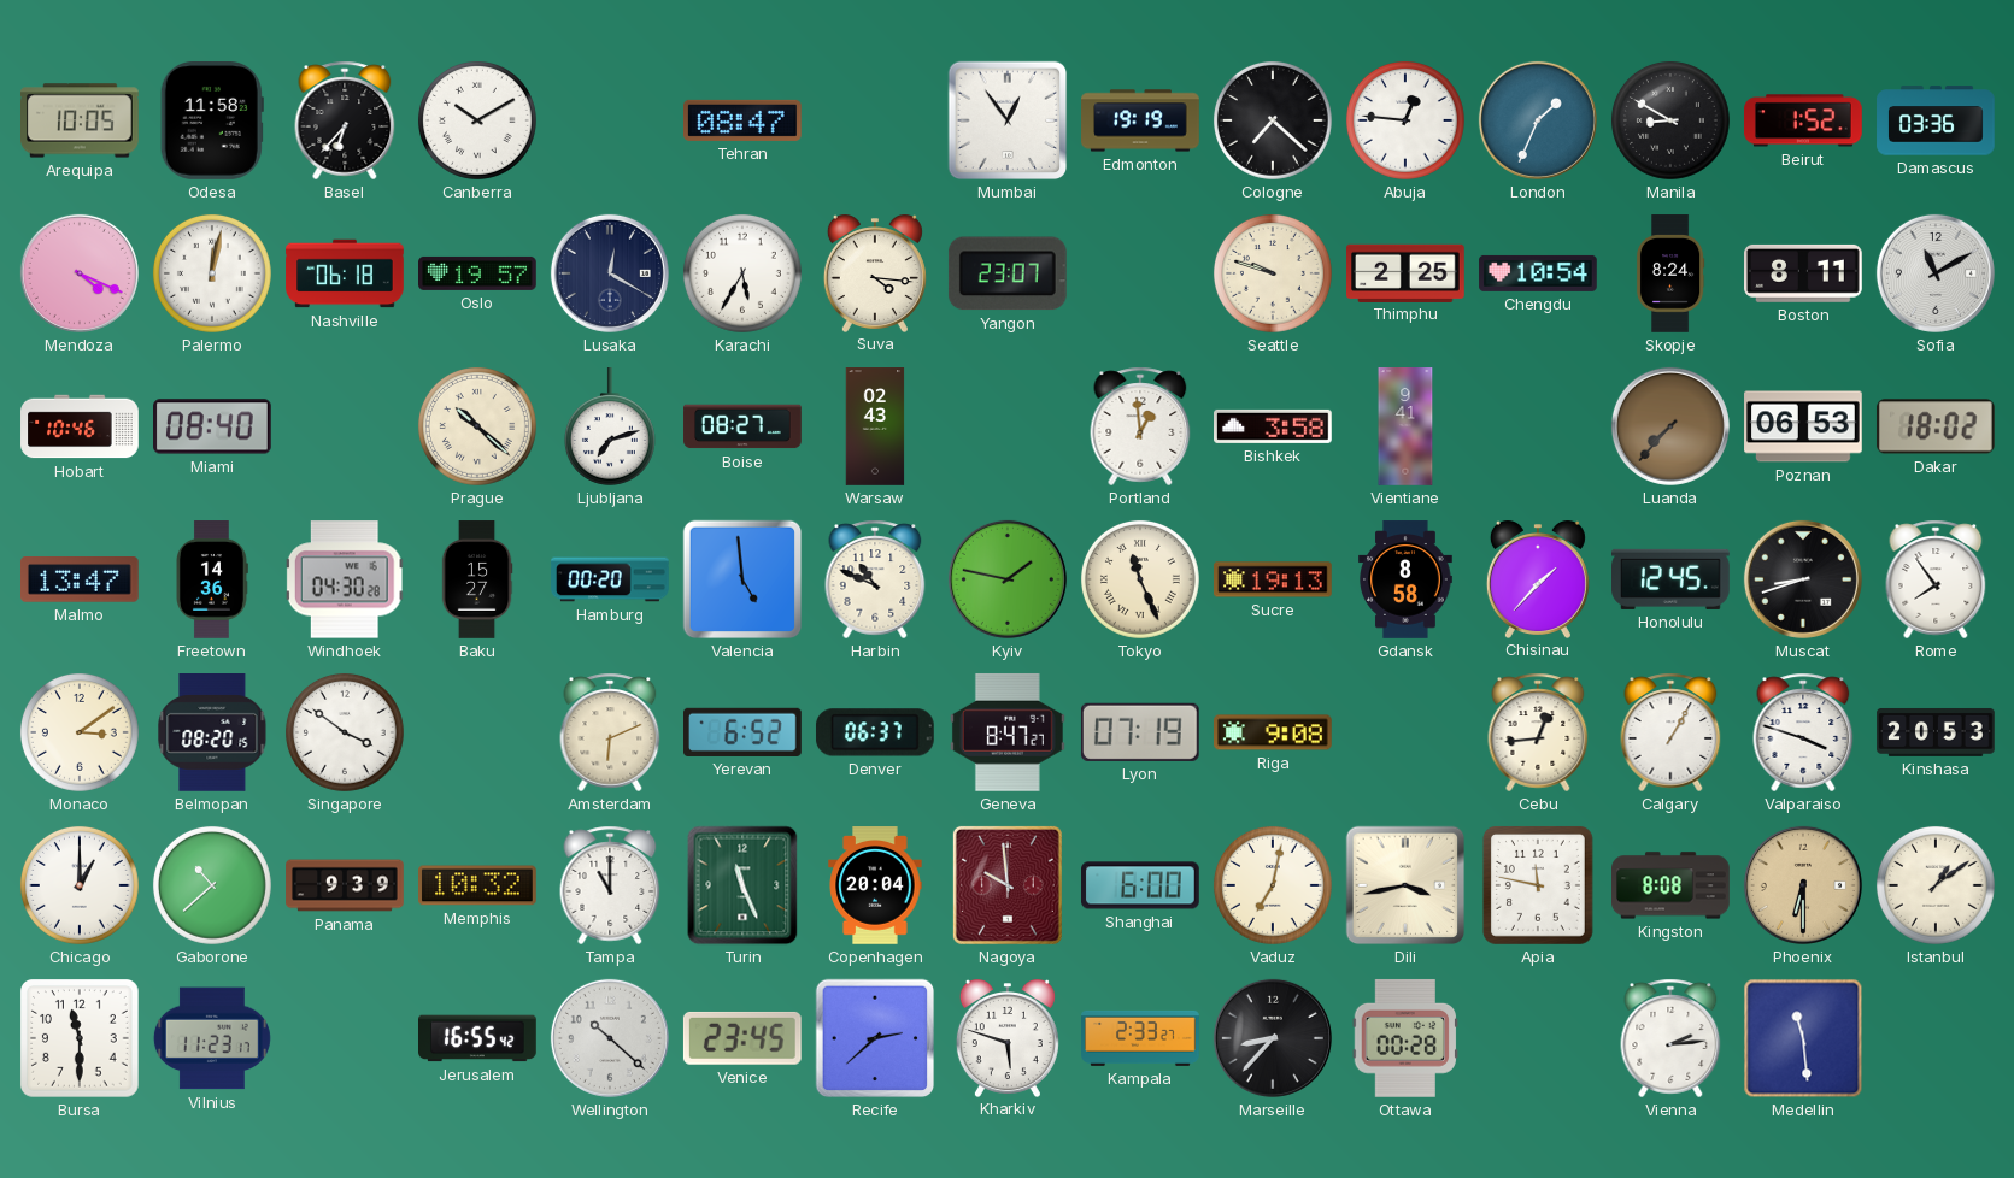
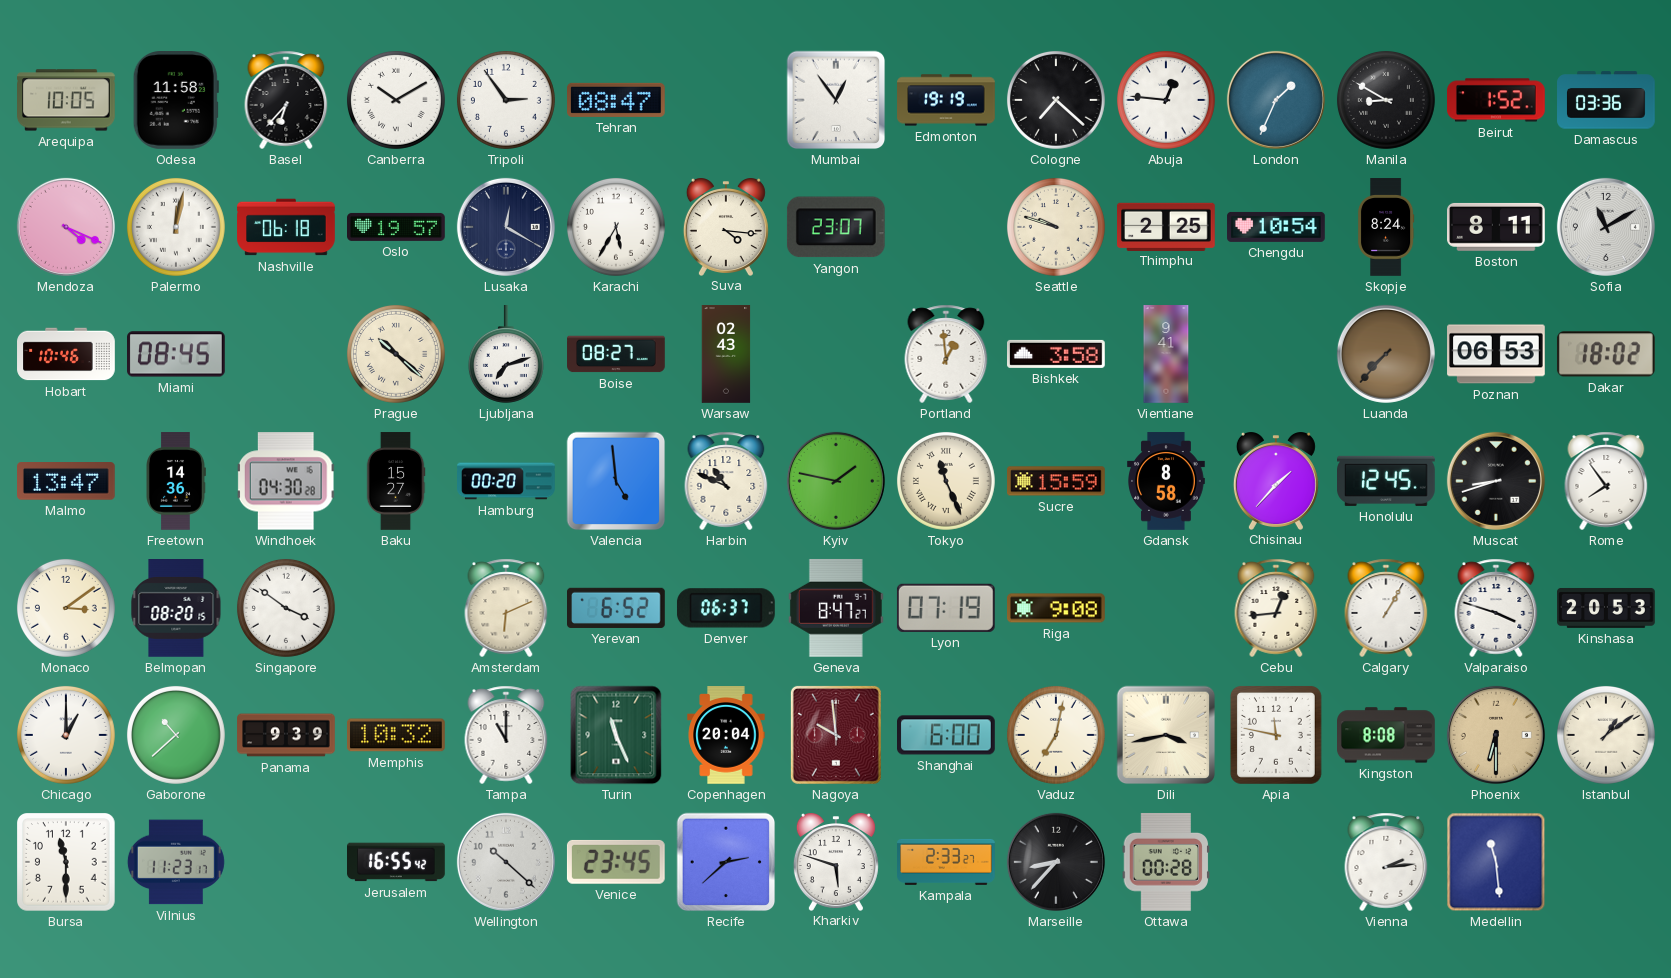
Tripoli: none -> 2:54 (506, 100)
Miami: 08:40 -> 08:45 (177, 354)
Sucre: 19:13 -> 15:59 (1057, 481)
